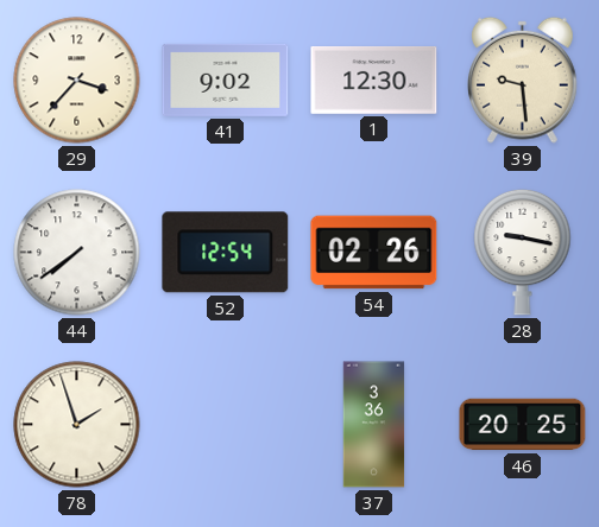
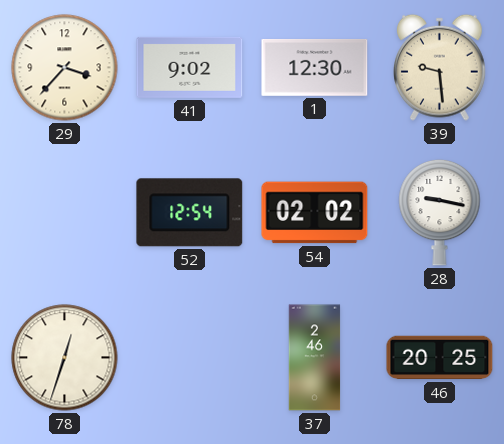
44: 7:39 -> none (77, 253)
54: 02:26 -> 02:02 (315, 213)
78: 1:57 -> 12:33 (65, 358)
37: 3:36 -> 2:46 (315, 358)
